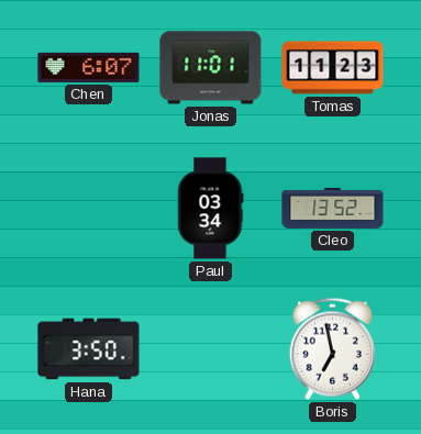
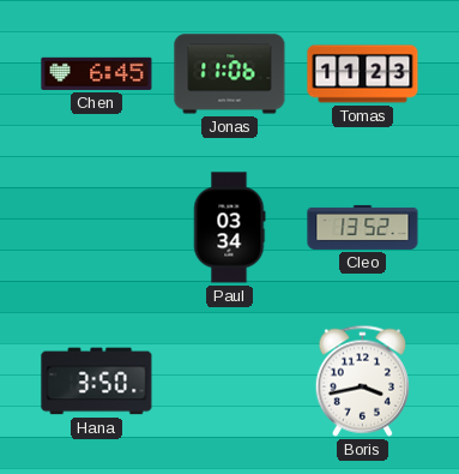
Chen: 6:07 -> 6:45 (97, 73)
Jonas: 11:01 -> 11:06 (230, 74)
Boris: 6:58 -> 3:43 (362, 380)
